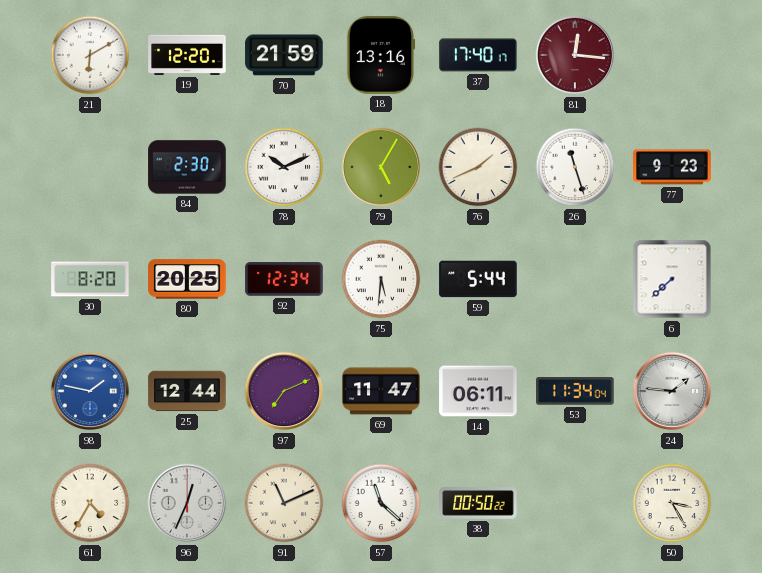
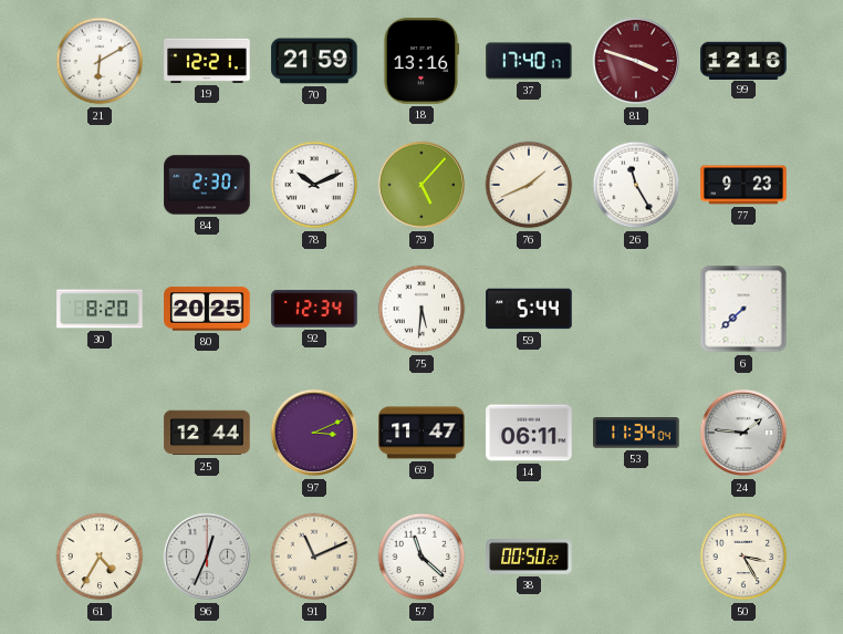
19: 12:20 -> 12:21 (207, 61)
81: 12:16 -> 3:48 (636, 61)
99: none -> 12:16 (743, 60)
79: 5:05 -> 5:07 (421, 185)
26: 11:27 -> 11:25 (636, 185)
98: 1:47 -> none (90, 391)
97: 7:11 -> 3:11 (314, 433)
